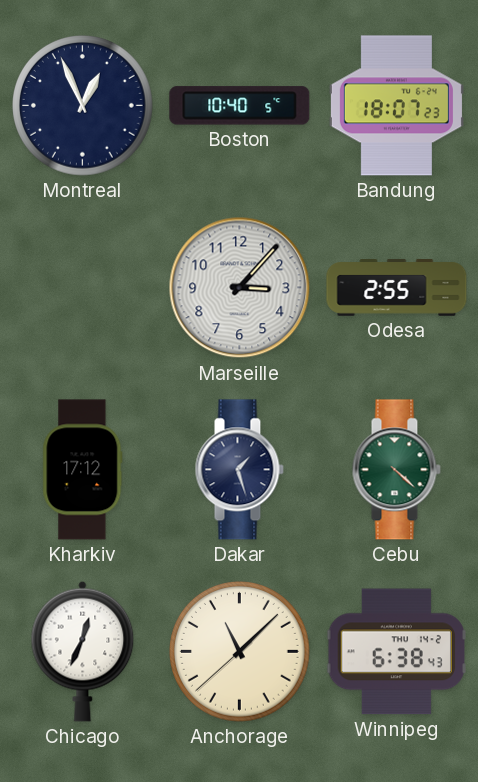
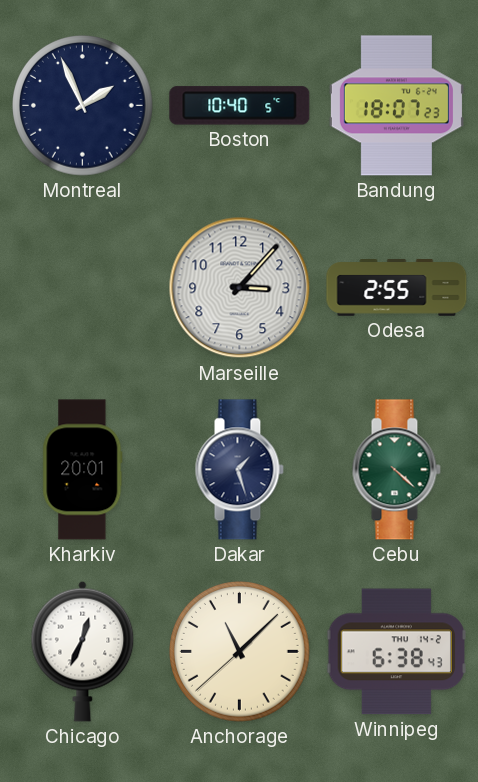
Montreal: 12:56 -> 1:56 (83, 106)
Kharkiv: 17:12 -> 20:01 (83, 470)
